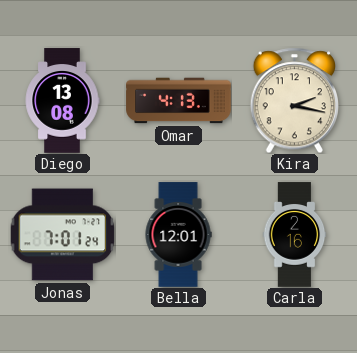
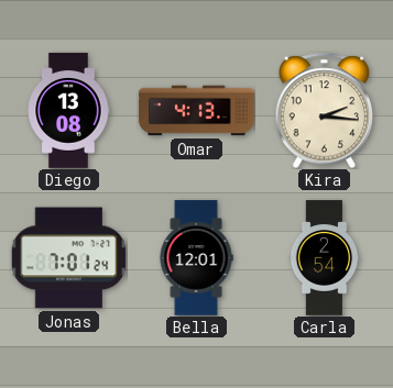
Kira: 2:17 -> 2:16 (324, 110)
Carla: 2:16 -> 2:54 (325, 258)
